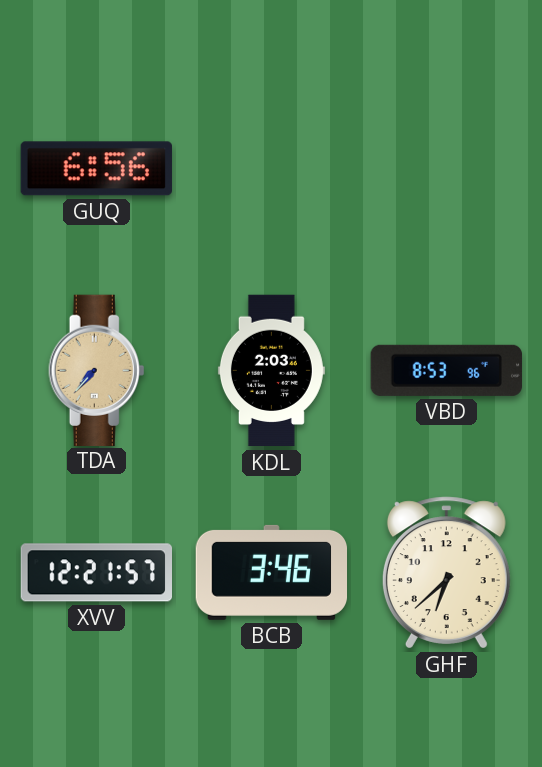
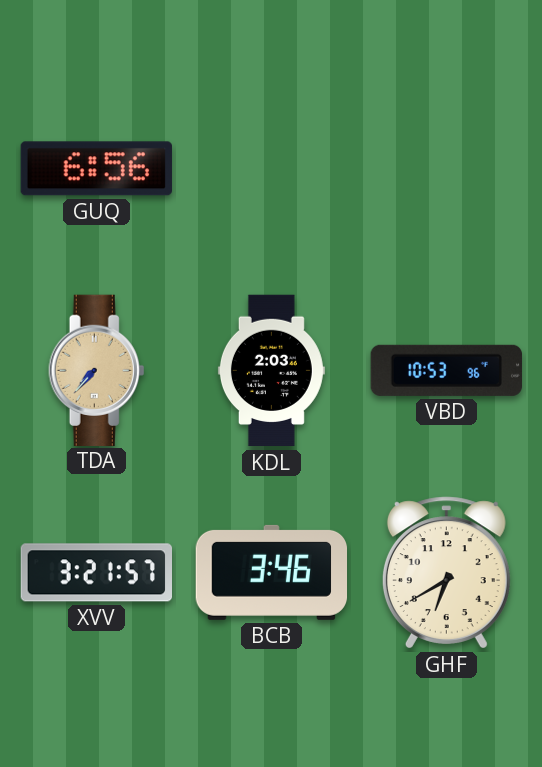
VBD: 8:53 -> 10:53 (446, 370)
XVV: 12:21 -> 3:21 (96, 573)
GHF: 6:38 -> 6:40 (446, 573)
